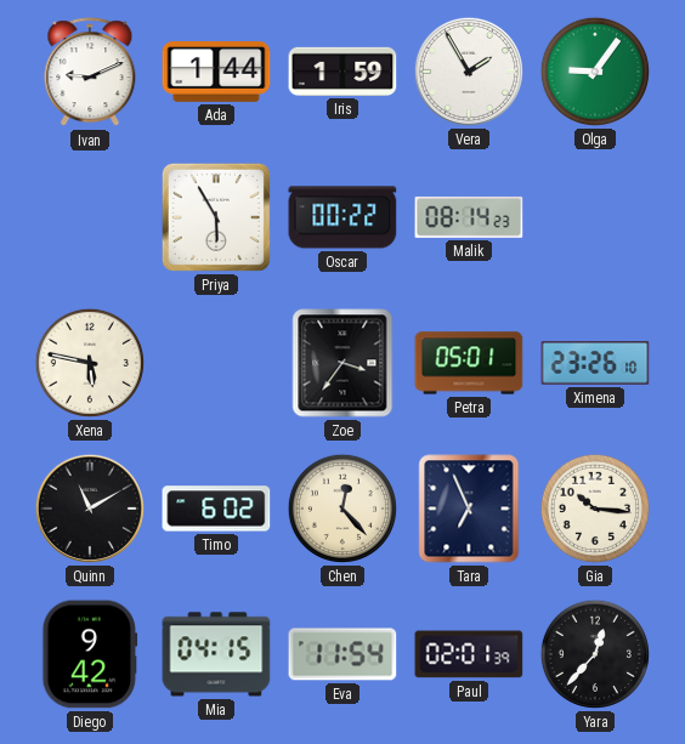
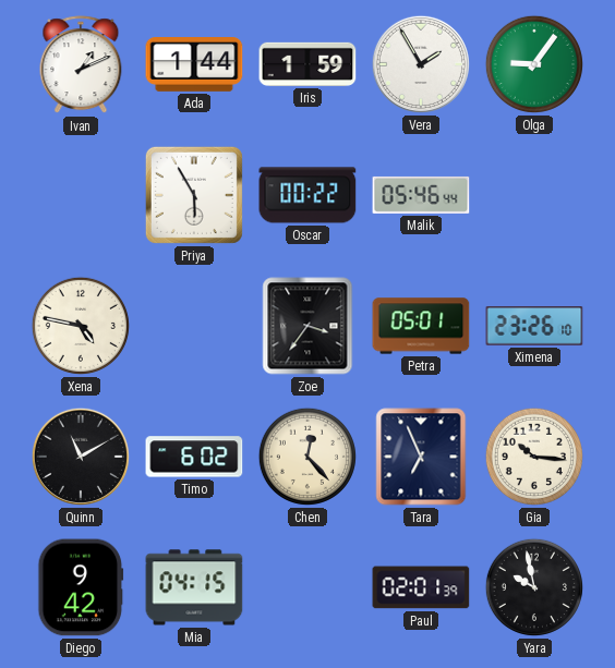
Ivan: 9:11 -> 1:11 (81, 65)
Malik: 08:14 -> 05:46 (421, 195)
Xena: 5:47 -> 4:47 (81, 326)
Eva: 11:54 -> none (342, 654)
Yara: 12:37 -> 9:58 (534, 587)
